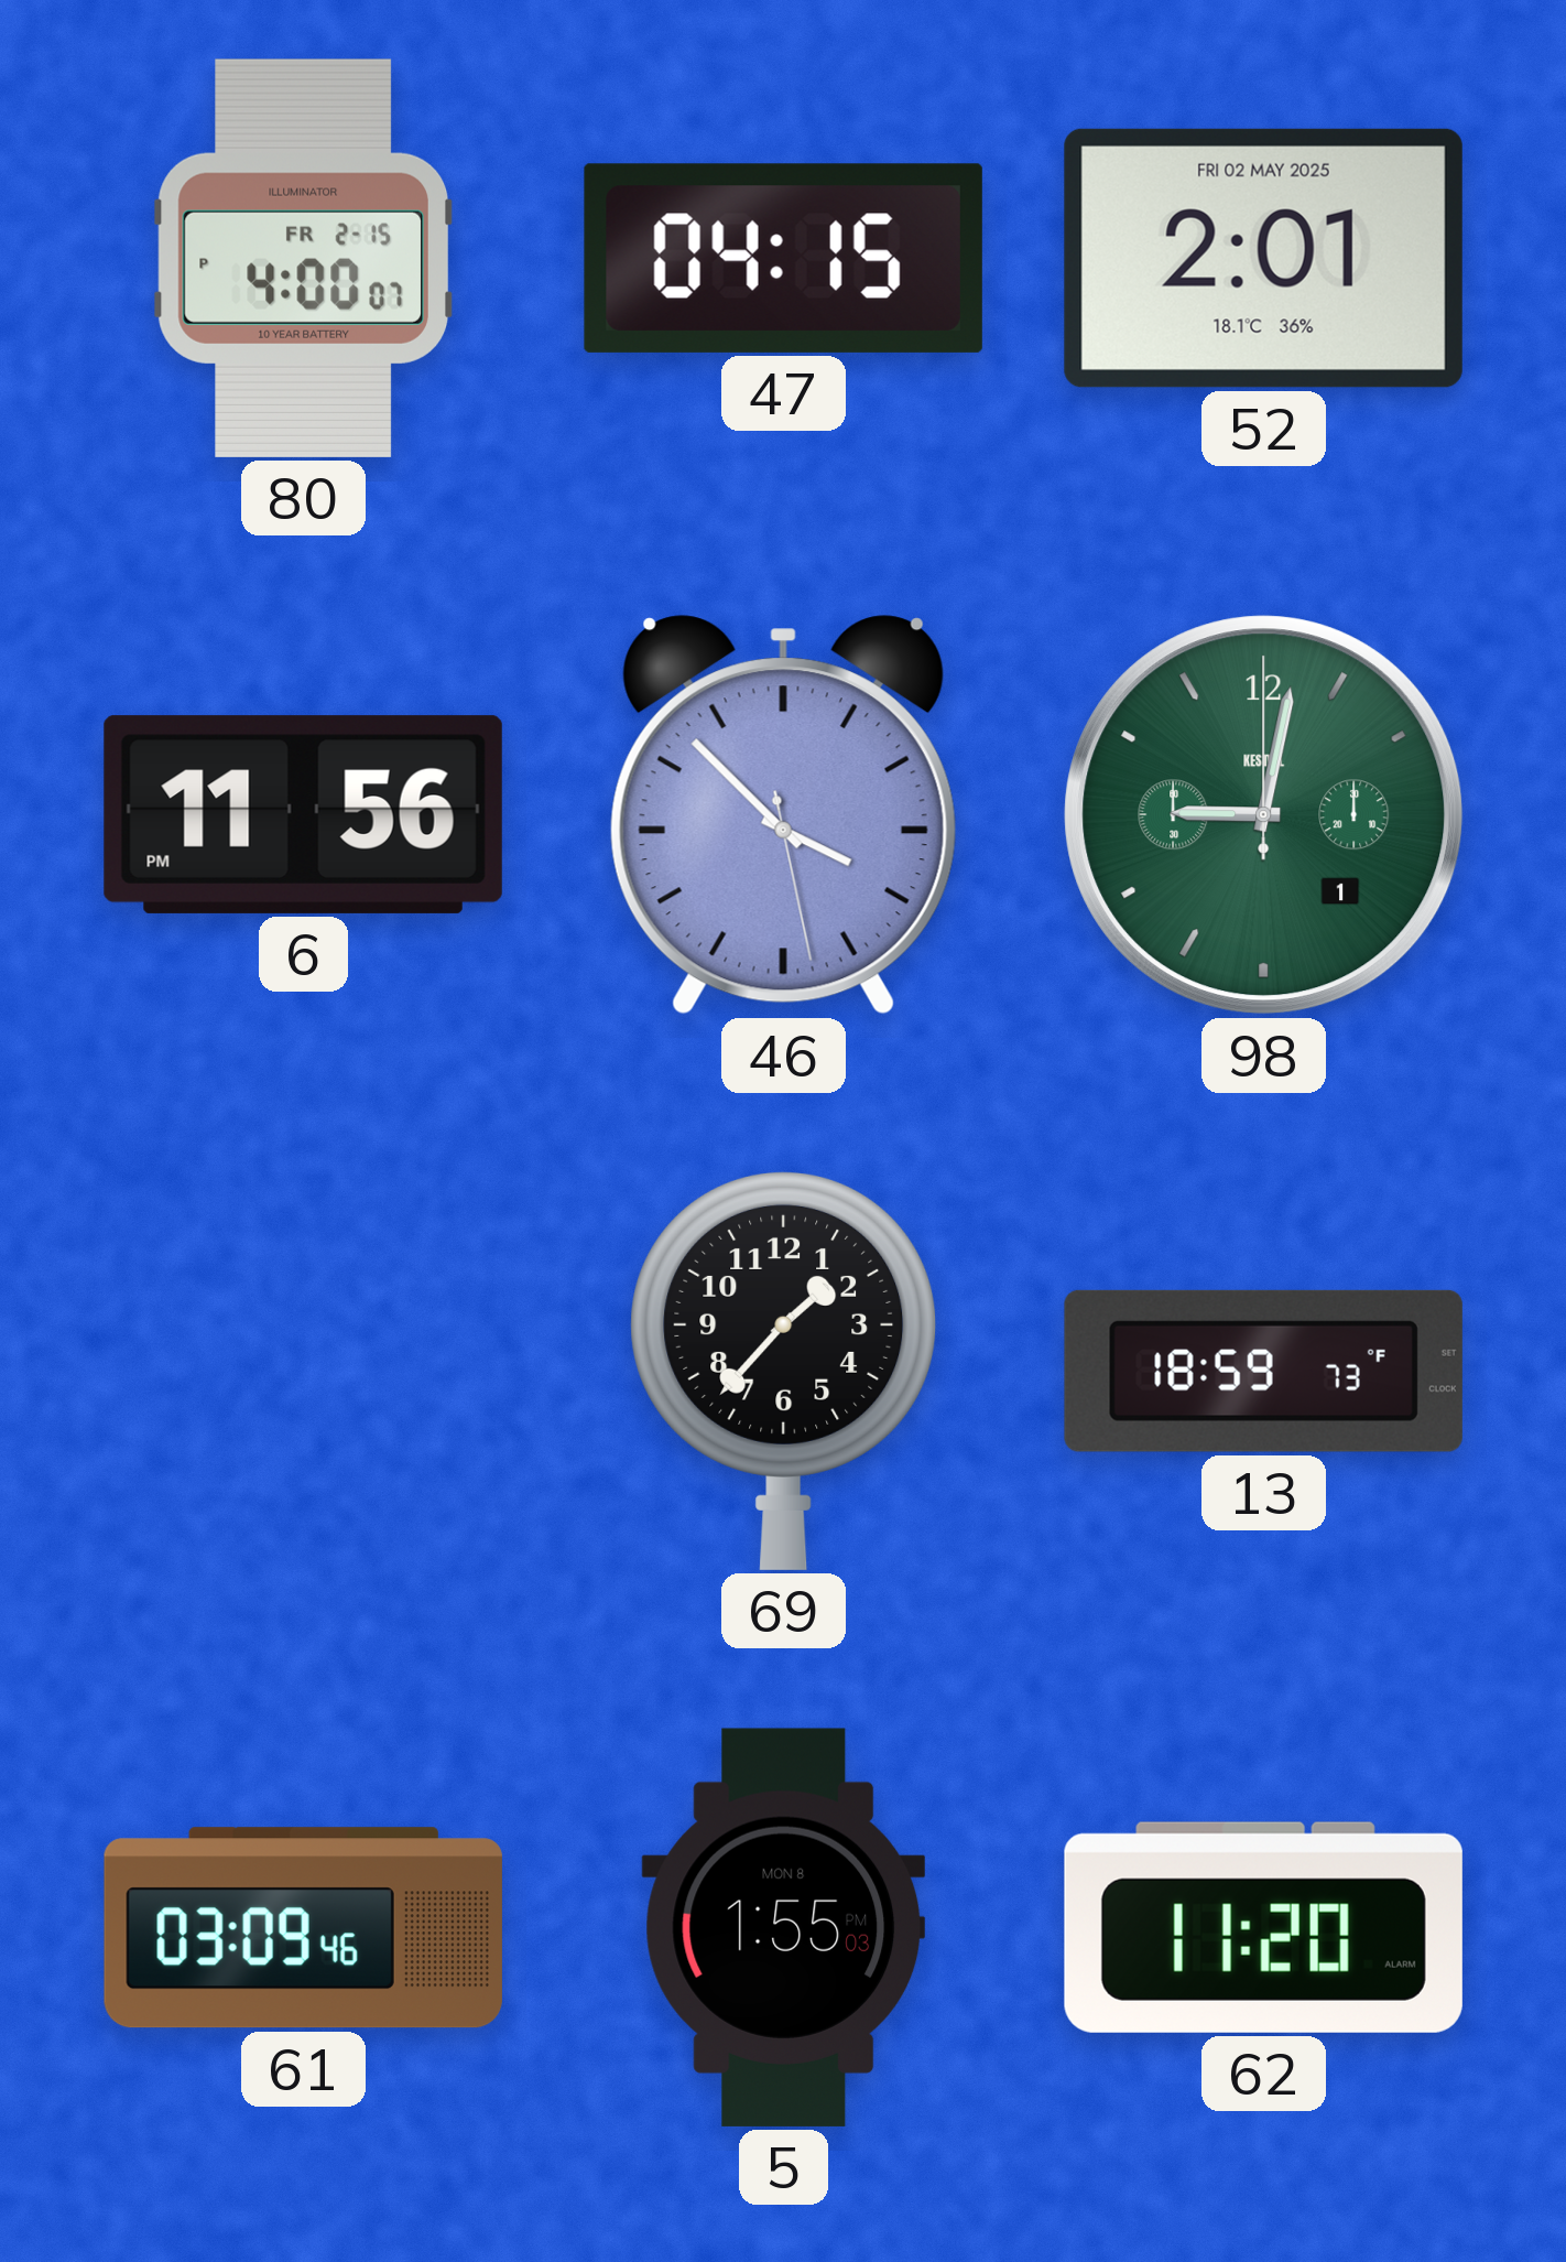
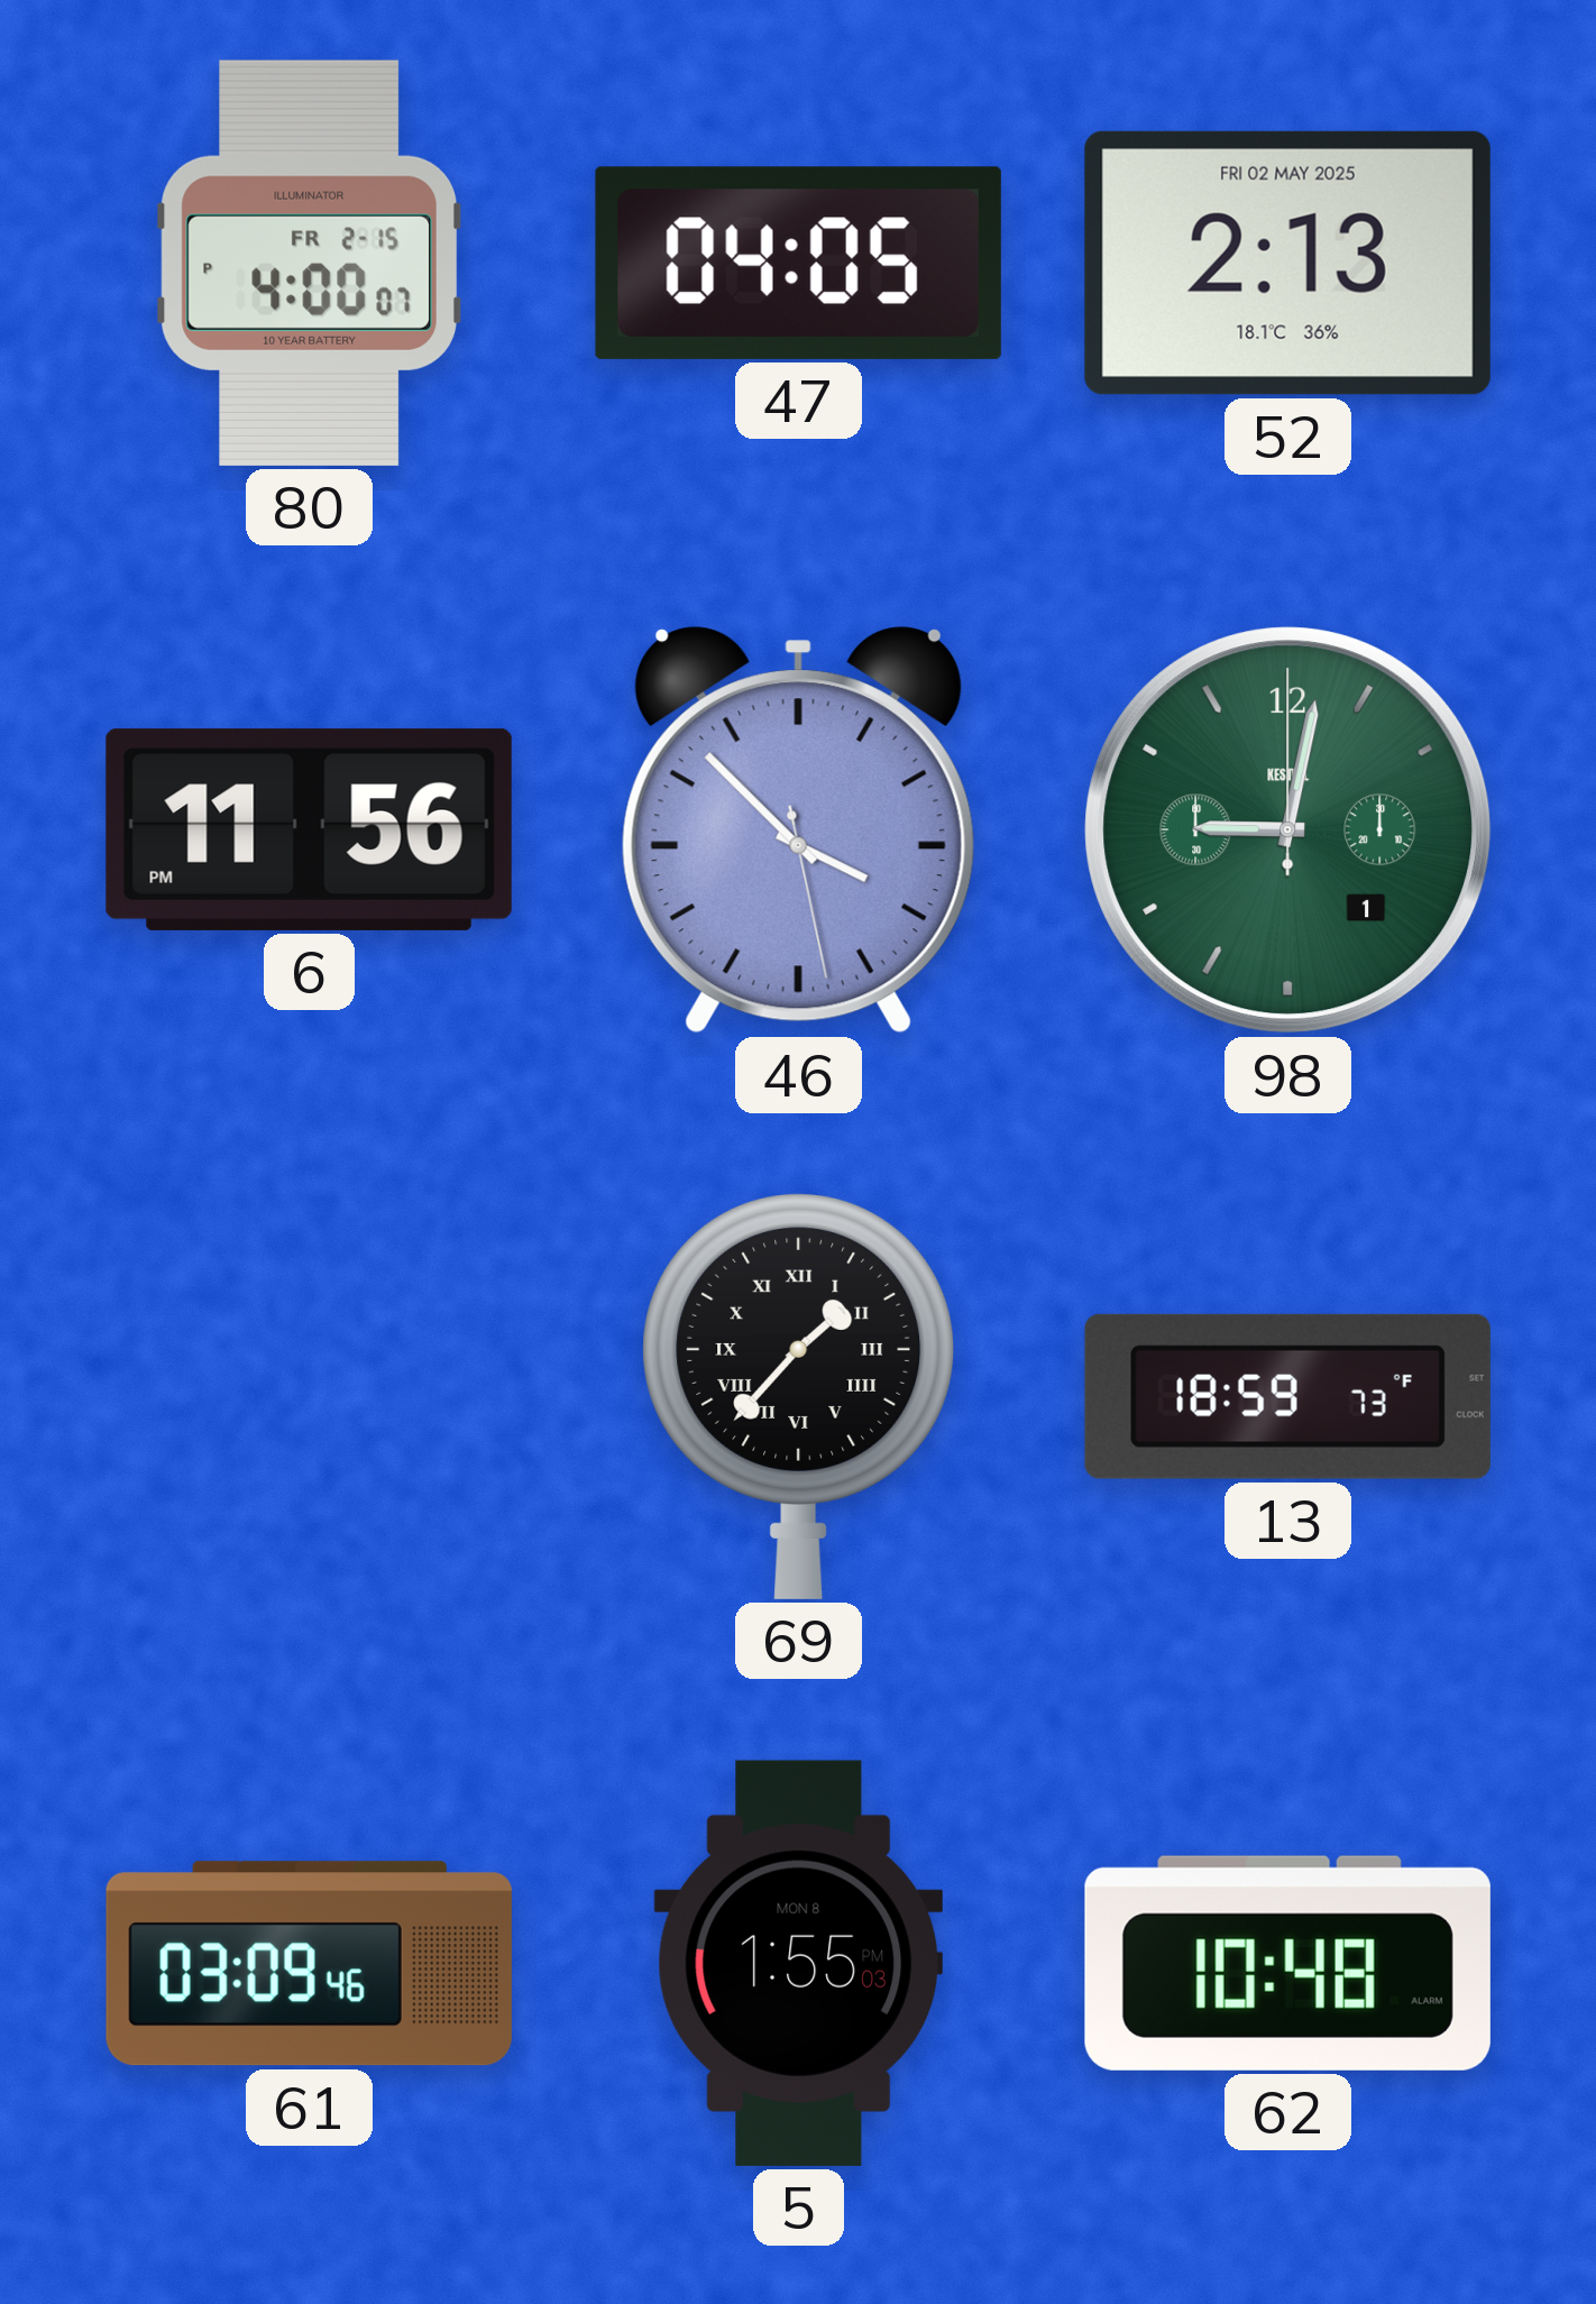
47: 04:15 -> 04:05 (798, 263)
52: 2:01 -> 2:13 (1287, 263)
69 numerals: Arabic -> Roman (799, 1396)
62: 11:20 -> 10:48 (1287, 1963)
